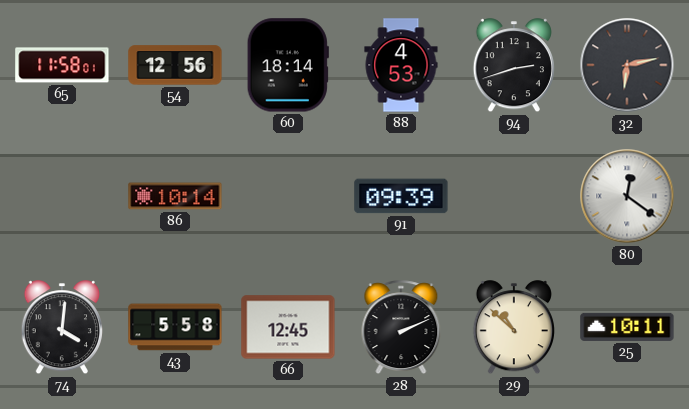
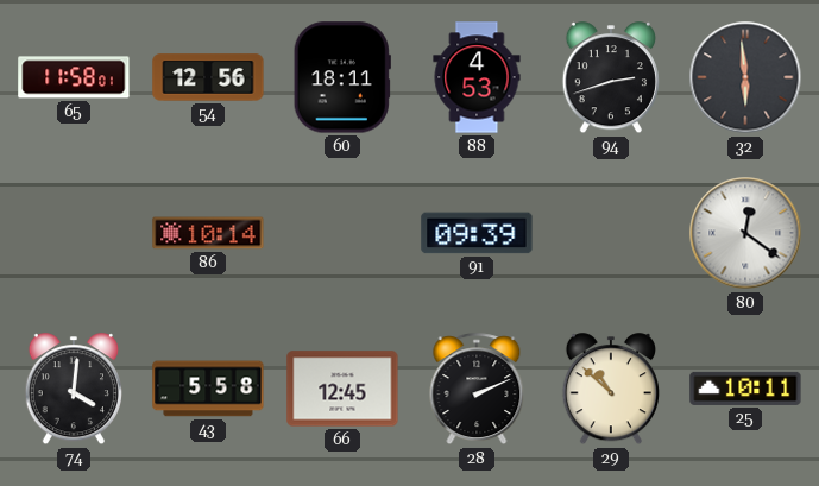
60: 18:14 -> 18:11 (342, 77)
32: 6:13 -> 5:59 (745, 77)
